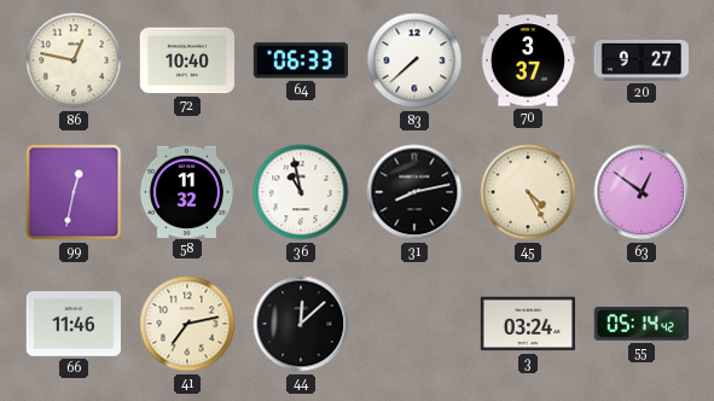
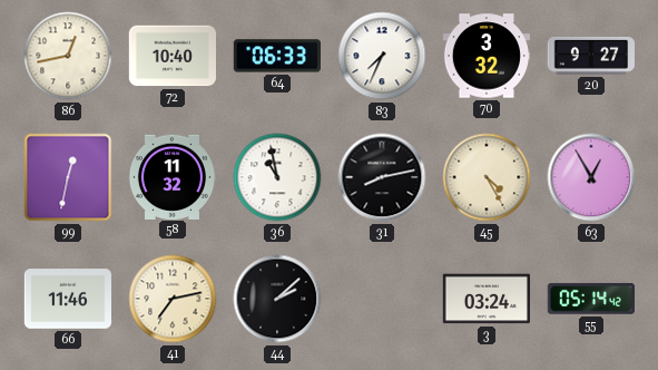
86: 12:47 -> 12:43 (68, 56)
83: 7:38 -> 7:34 (382, 56)
70: 3:37 -> 3:32 (485, 56)
63: 12:51 -> 12:55 (591, 177)
44: 12:08 -> 2:08 (277, 299)
